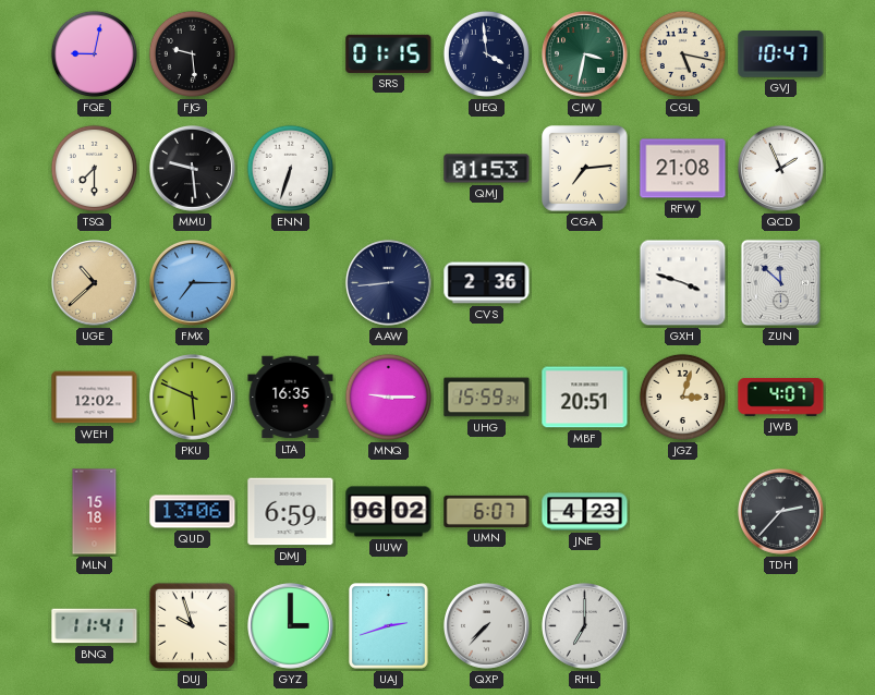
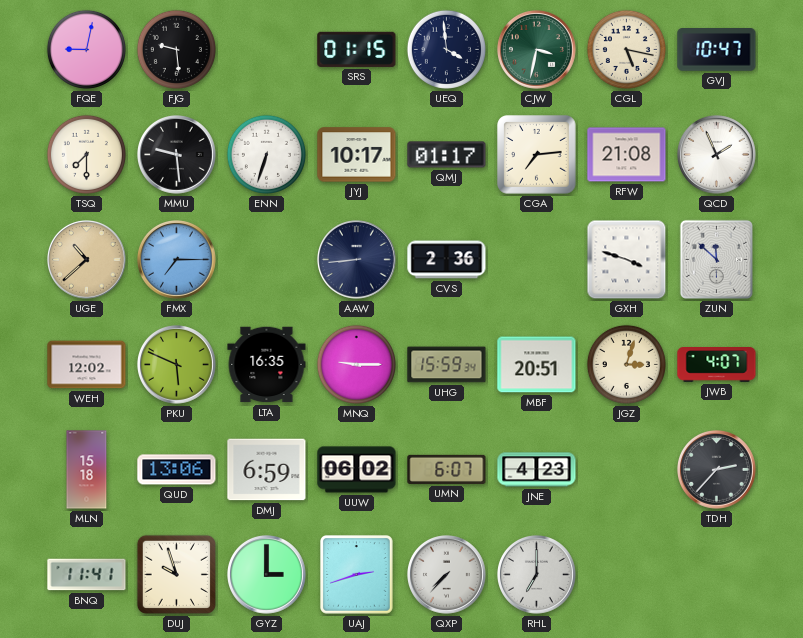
JYJ: none -> 10:17 (357, 155)
QMJ: 01:53 -> 01:17 (447, 155)
